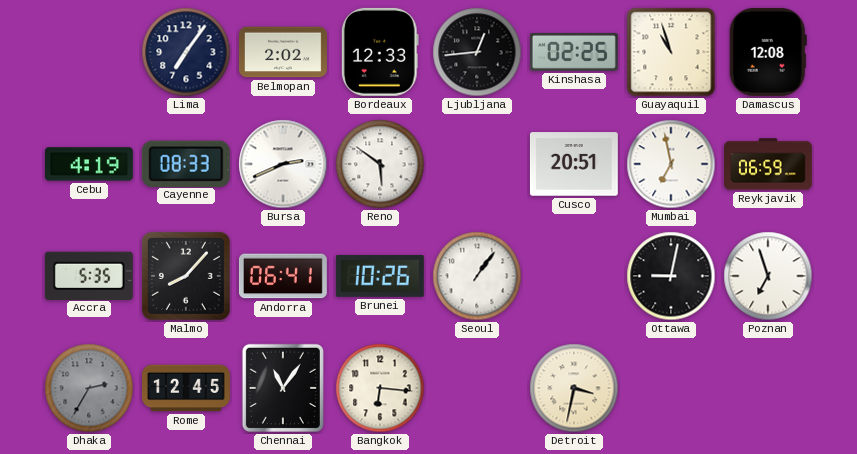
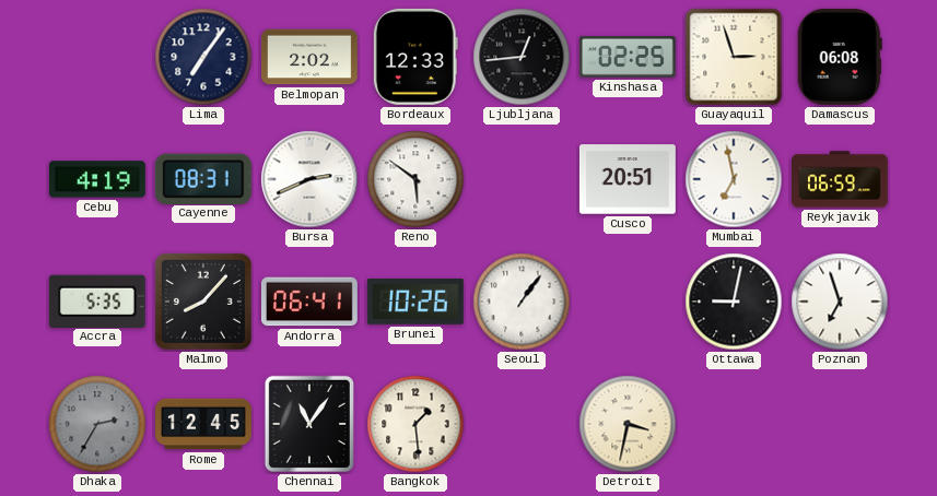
Guayaquil: 10:57 -> 2:57 (734, 57)
Damascus: 12:08 -> 06:08 (840, 57)
Cayenne: 08:33 -> 08:31 (203, 178)
Bangkok: 6:16 -> 1:29 (415, 424)
